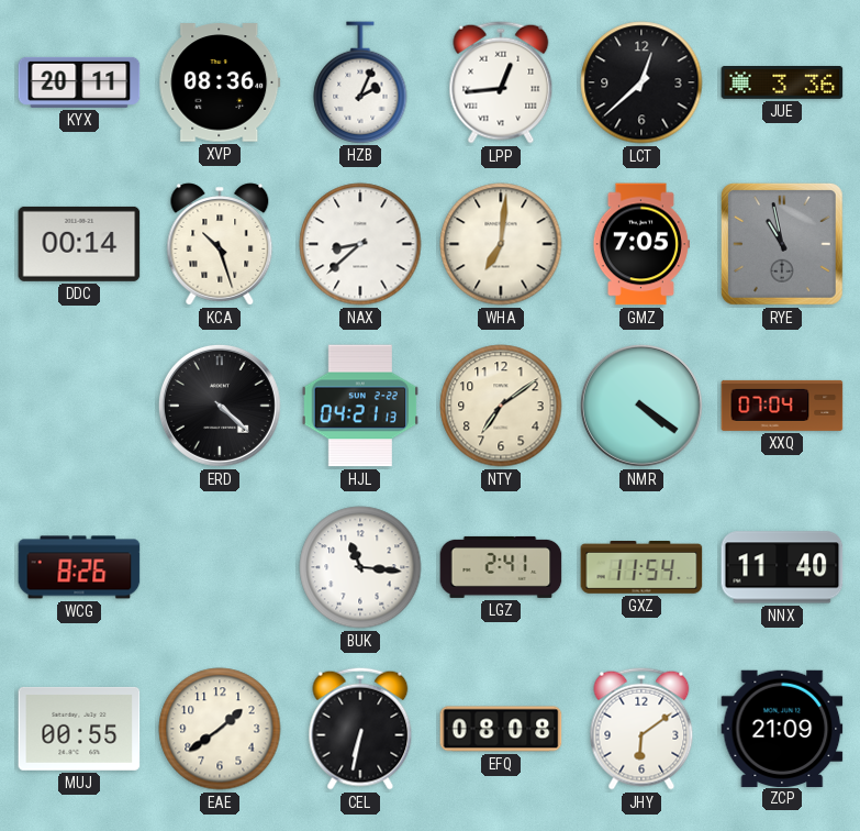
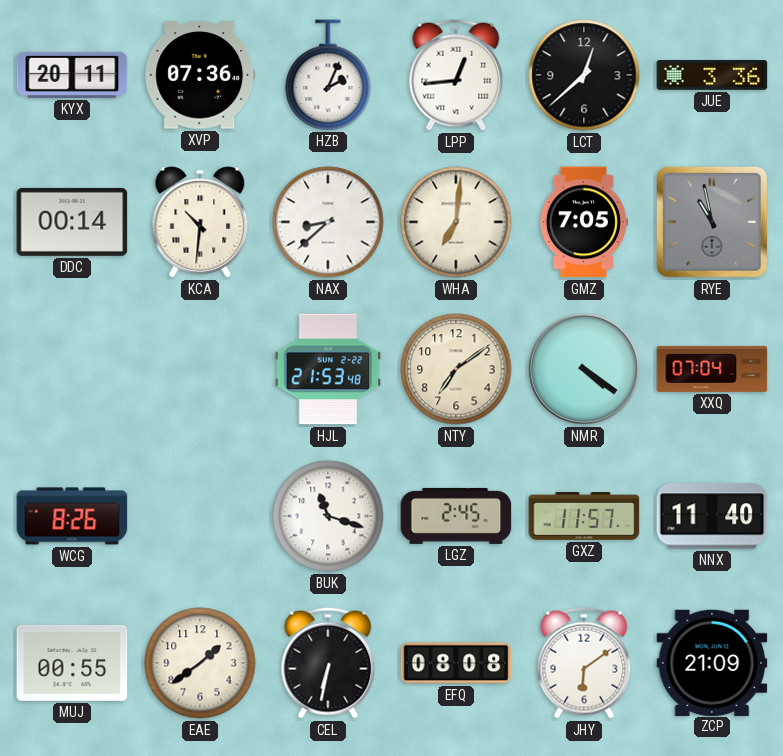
XVP: 08:36 -> 07:36 (200, 75)
KCA: 10:27 -> 10:31 (200, 222)
ERD: 4:22 -> none (220, 406)
HJL: 04:21 -> 21:53 (327, 369)
BUK: 11:16 -> 11:18 (328, 516)
LGZ: 2:41 -> 2:45 (456, 516)
GXZ: 11:54 -> 11:57 (584, 517)
